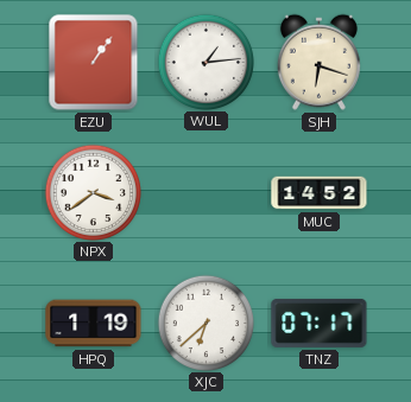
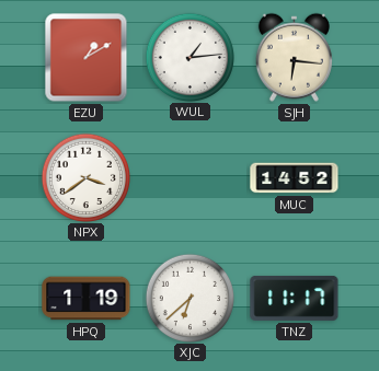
EZU: 1:06 -> 1:10 (87, 58)
SJH: 6:18 -> 6:16 (294, 57)
TNZ: 07:17 -> 11:17 (295, 298)
